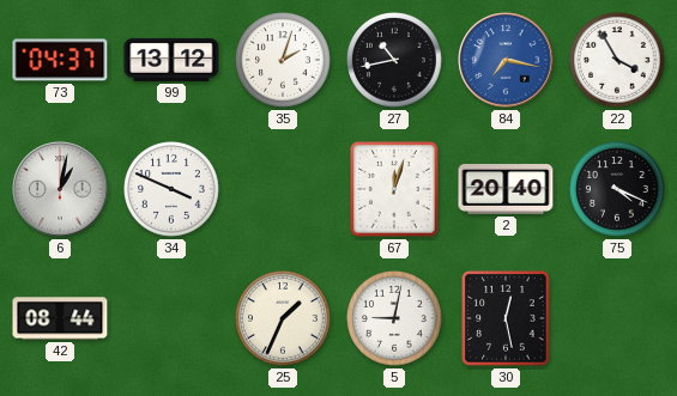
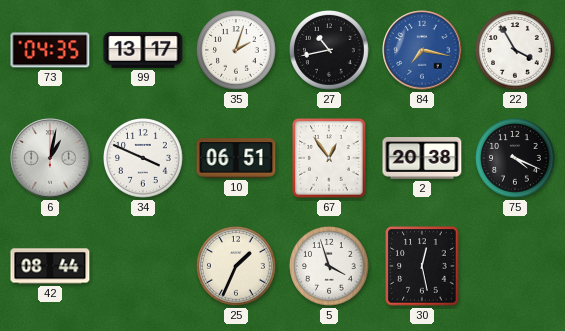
73: 04:37 -> 04:35 (50, 50)
99: 13:12 -> 13:17 (143, 50)
10: none -> 06:51 (236, 158)
67: 12:03 -> 12:54 (329, 158)
2: 20:40 -> 20:38 (422, 159)
5: 9:02 -> 3:57 (330, 267)
